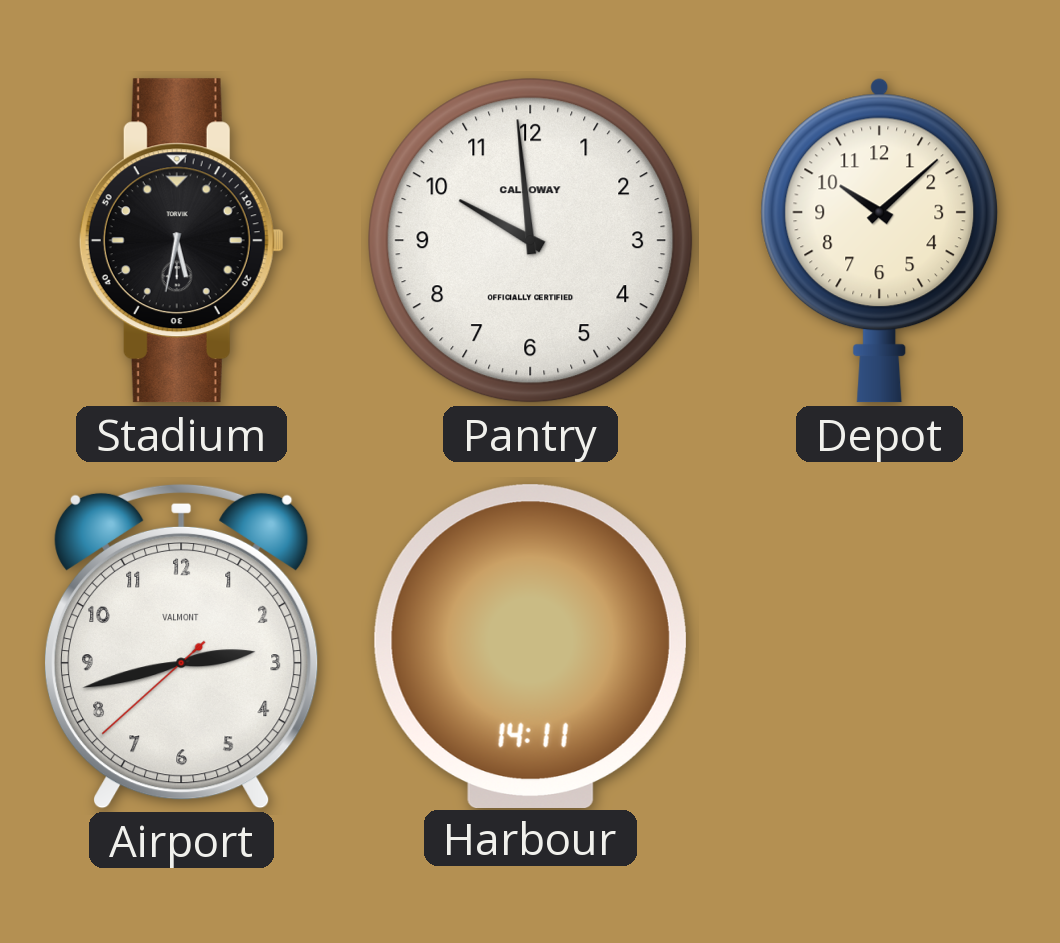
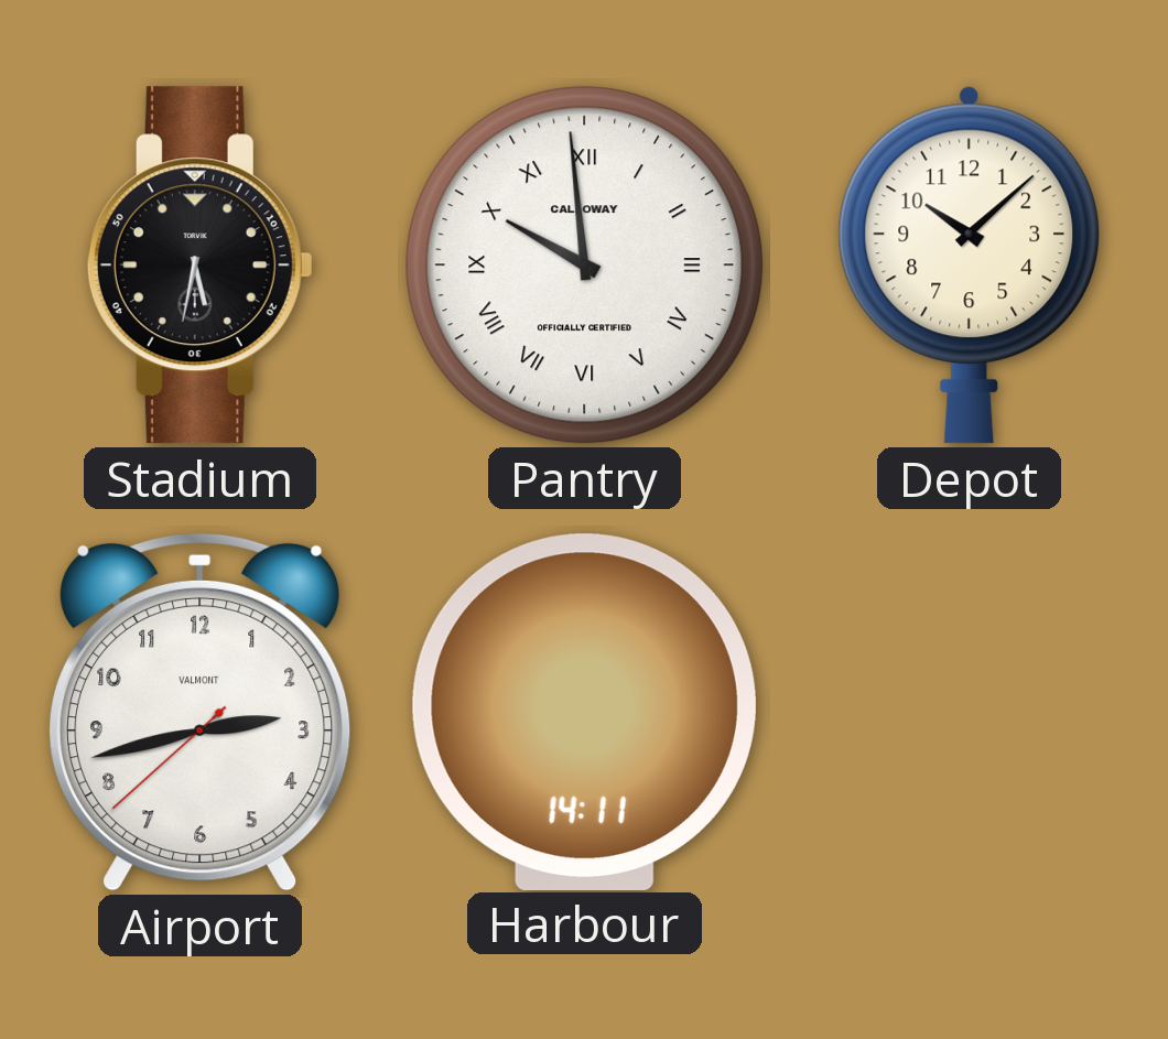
Pantry numerals: Arabic -> Roman (585, 266)
